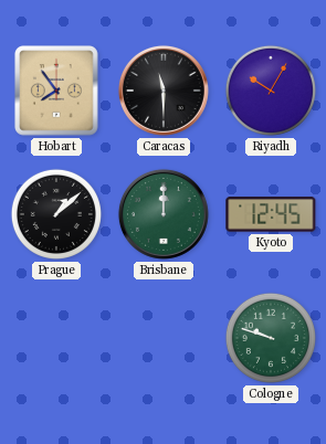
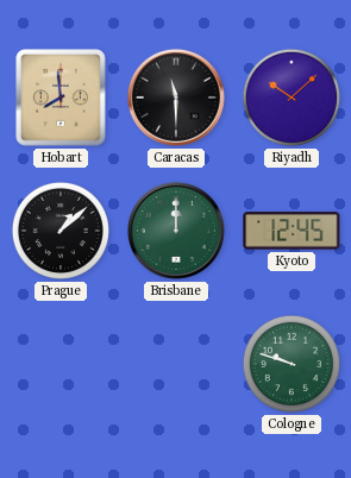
Hobart: 7:54 -> 7:59 (62, 99)
Riyadh: 10:05 -> 10:08 (292, 98)
